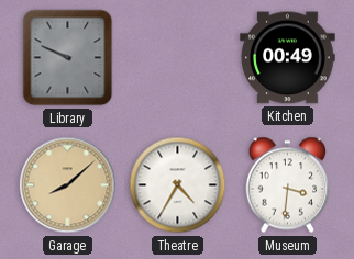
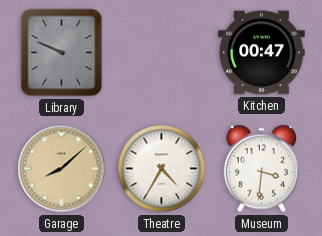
Kitchen: 00:49 -> 00:47 (262, 53)
